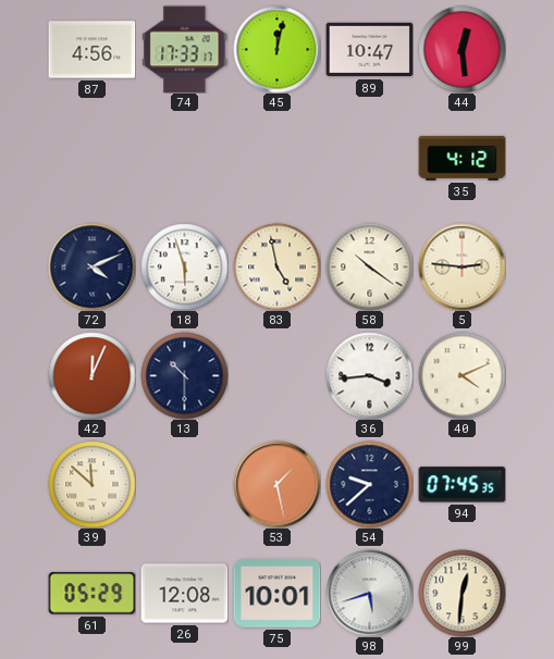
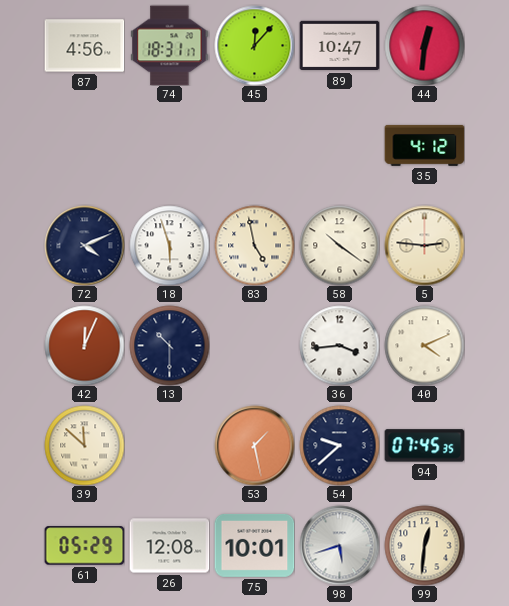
74: 17:33 -> 18:31 (170, 45)
45: 12:02 -> 12:07 (254, 45)
44: 12:29 -> 12:31 (424, 45)
